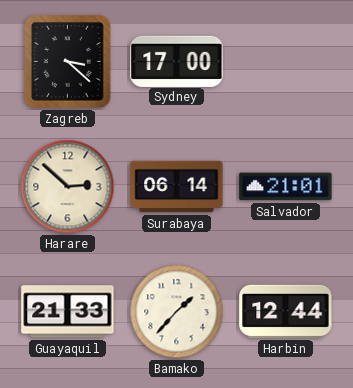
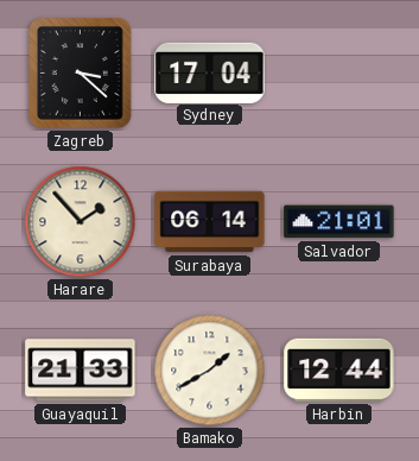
Sydney: 17:00 -> 17:04 (210, 72)
Harare: 2:52 -> 1:53 (81, 222)
Bamako: 1:37 -> 1:40 (210, 371)
